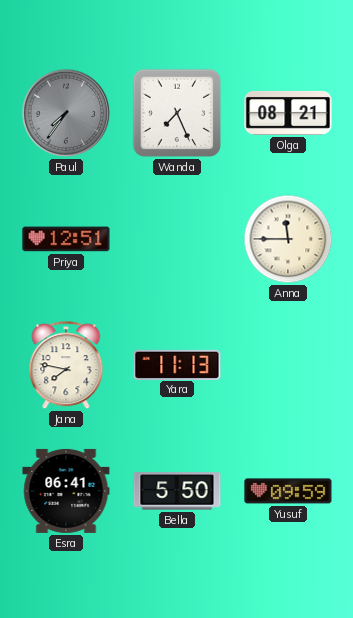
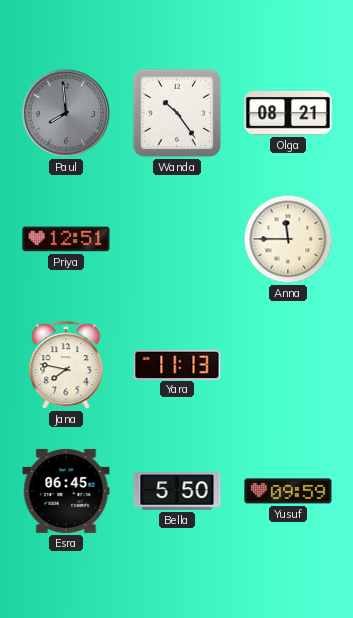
Paul: 7:36 -> 7:59 (66, 113)
Wanda: 7:26 -> 10:24 (177, 113)
Esra: 06:41 -> 06:45 (66, 491)
